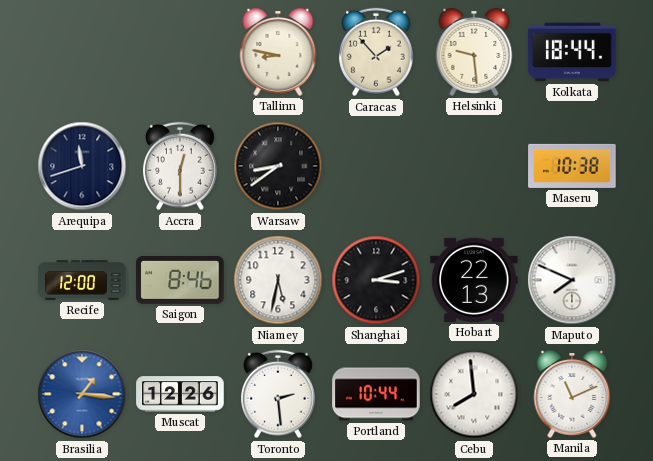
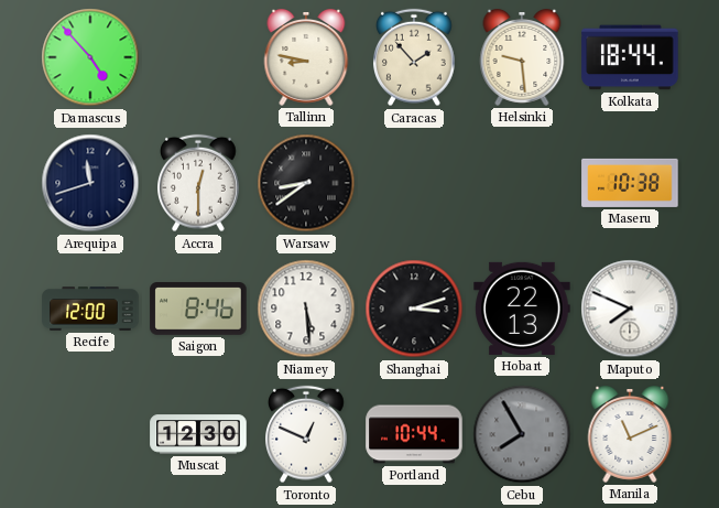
Damascus: none -> 4:53 (90, 57)
Niamey: 5:32 -> 5:29 (306, 309)
Brasilia: 1:16 -> none (82, 394)
Muscat: 12:26 -> 12:30 (198, 434)
Toronto: 2:29 -> 12:49 (307, 434)
Cebu: 7:59 -> 7:55 (522, 434)
Cebu dial: white -> grey (522, 434)
